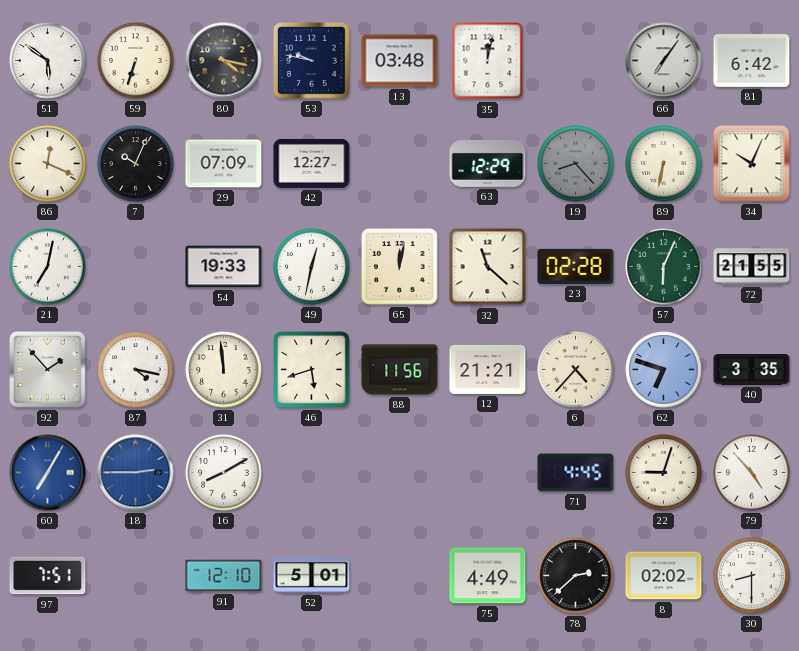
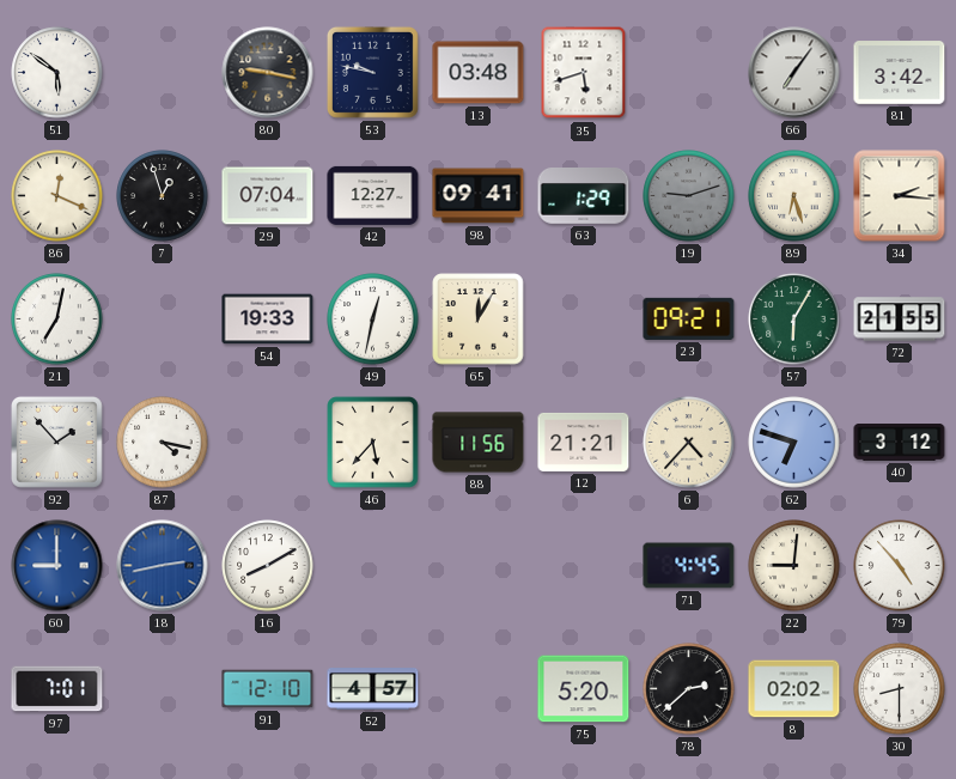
59: 6:33 -> none (136, 61)
80: 4:17 -> 9:17 (268, 73)
35: 12:02 -> 5:42 (584, 73)
81: 6:42 -> 3:42 (900, 73)
7: 10:04 -> 12:57 (163, 196)
29: 07:09 -> 07:04 (268, 196)
98: none -> 09:41 (479, 196)
63: 12:29 -> 1:29 (584, 196)
19: 8:23 -> 9:12 (689, 196)
89: 6:32 -> 6:27 (794, 196)
34: 10:04 -> 2:16 (900, 196)
65: 12:02 -> 12:05 (479, 319)
32: 11:22 -> none (488, 267)
23: 02:28 -> 09:21 (689, 318)
57: 6:04 -> 6:05 (794, 319)
31: 11:59 -> none (224, 370)
46: 5:42 -> 5:37 (373, 443)
40: 3:35 -> 3:12 (900, 443)
60: 7:05 -> 9:00 (57, 566)
18: 2:45 -> 2:43 (163, 566)
22: 9:03 -> 9:01 (794, 566)
97: 7:51 -> 7:01 (57, 689)
52: 5:01 -> 4:57 (373, 689)
75: 4:49 -> 5:20 (584, 689)
